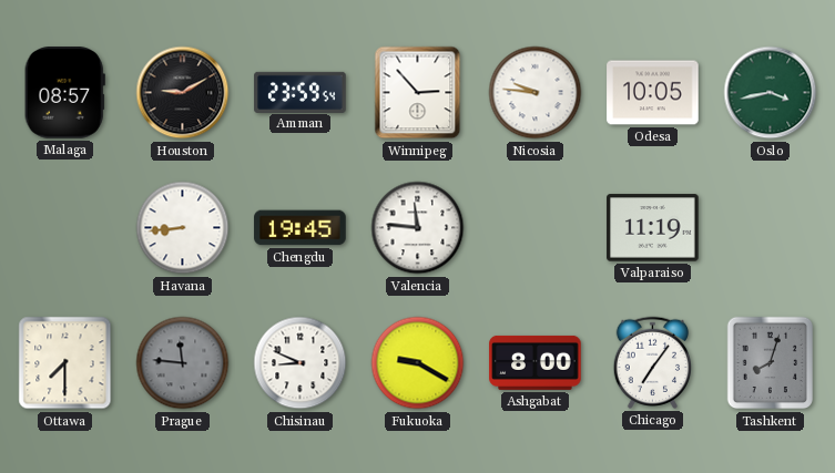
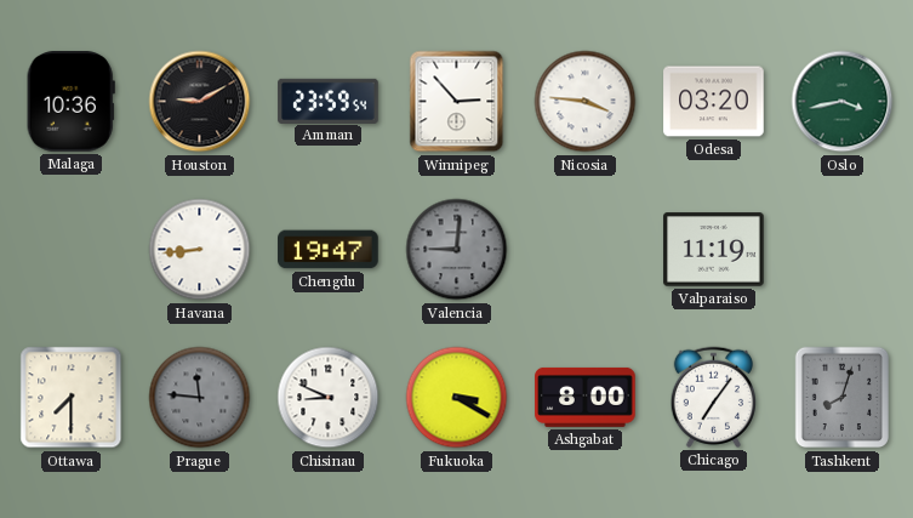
Malaga: 08:57 -> 10:36 (70, 102)
Nicosia: 9:46 -> 3:46 (586, 102)
Odesa: 10:05 -> 03:20 (714, 102)
Chengdu: 19:45 -> 19:47 (329, 250)
Valencia: 11:46 -> 9:01 (457, 250)
Valencia dial: white -> grey (457, 250)
Fukuoka: 9:20 -> 3:20 (457, 398)
